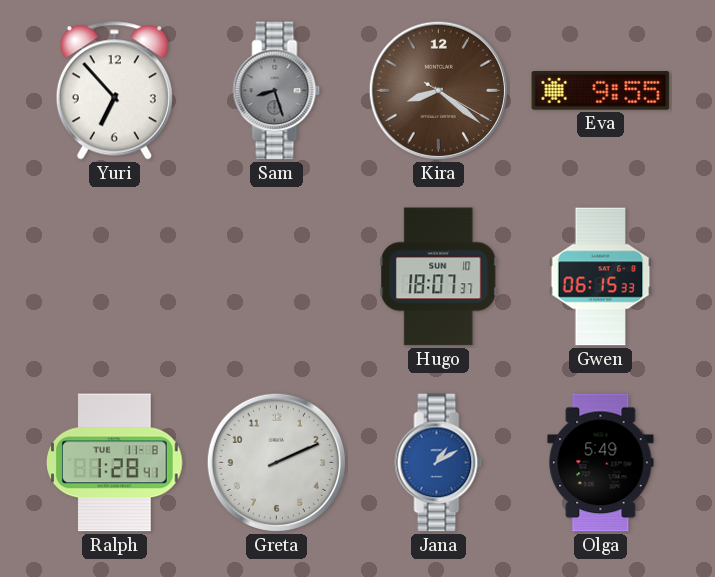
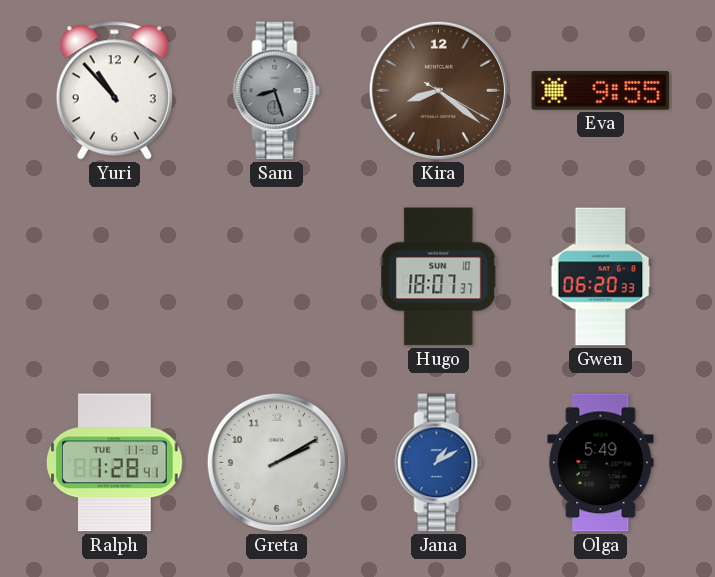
Yuri: 6:53 -> 10:53 (114, 91)
Gwen: 06:15 -> 06:20 (601, 277)
Greta: 2:11 -> 2:10 (276, 462)
